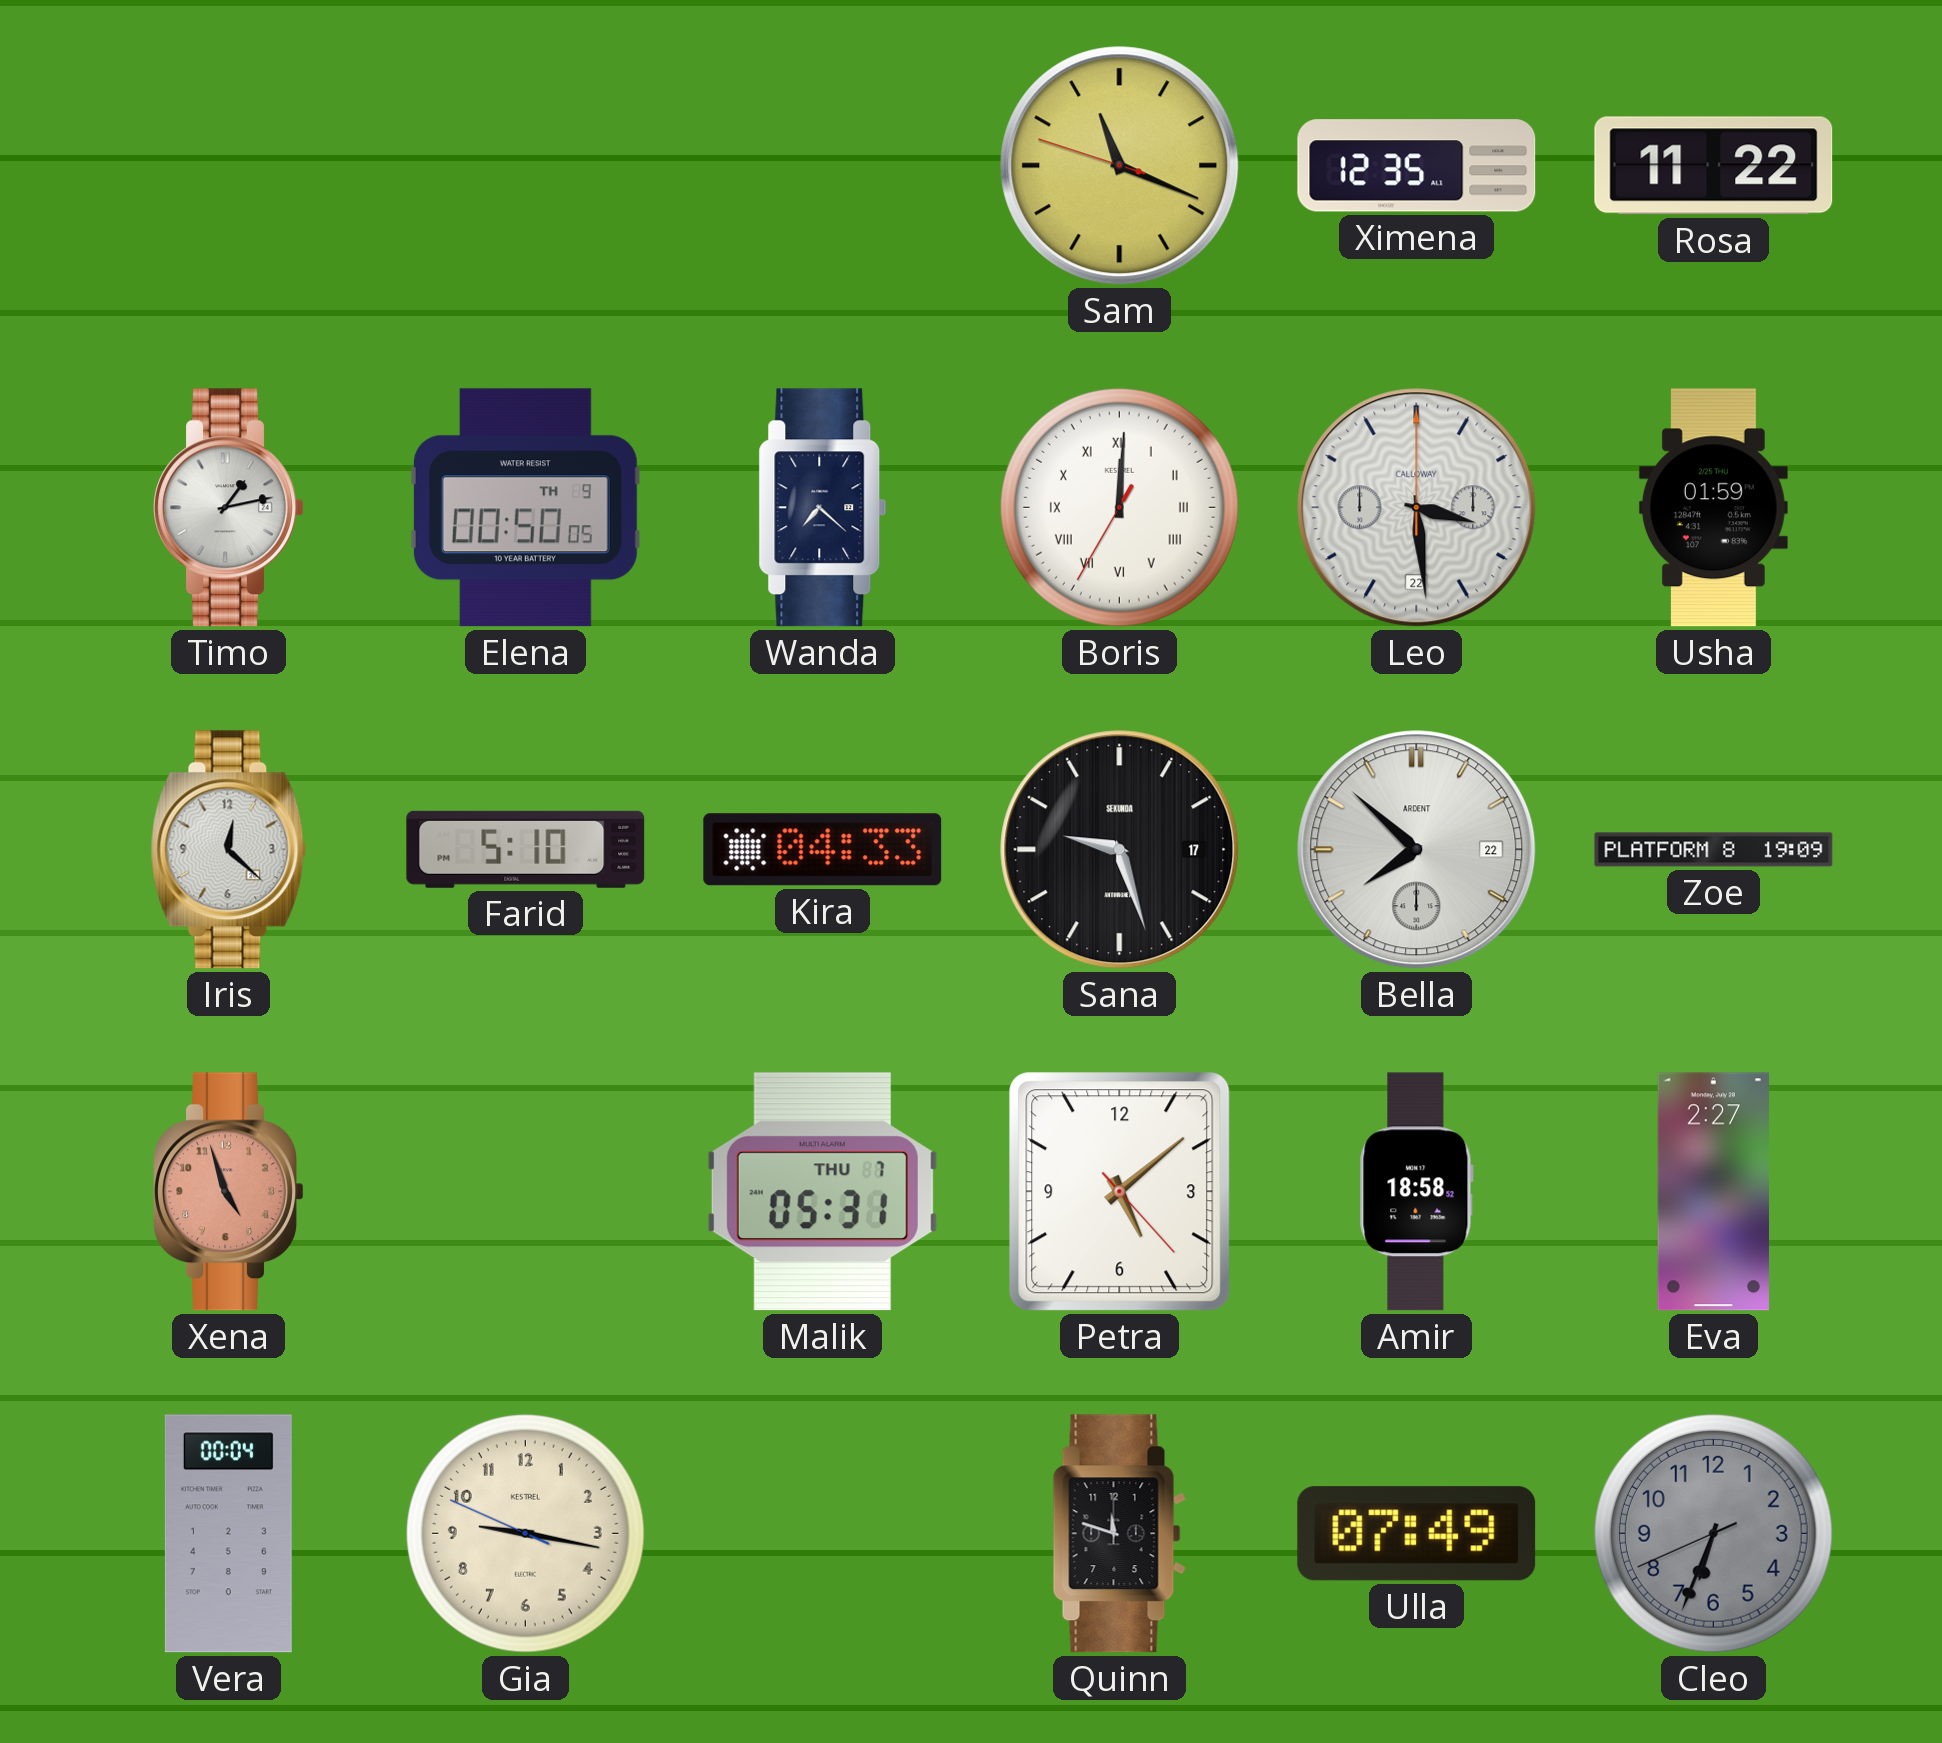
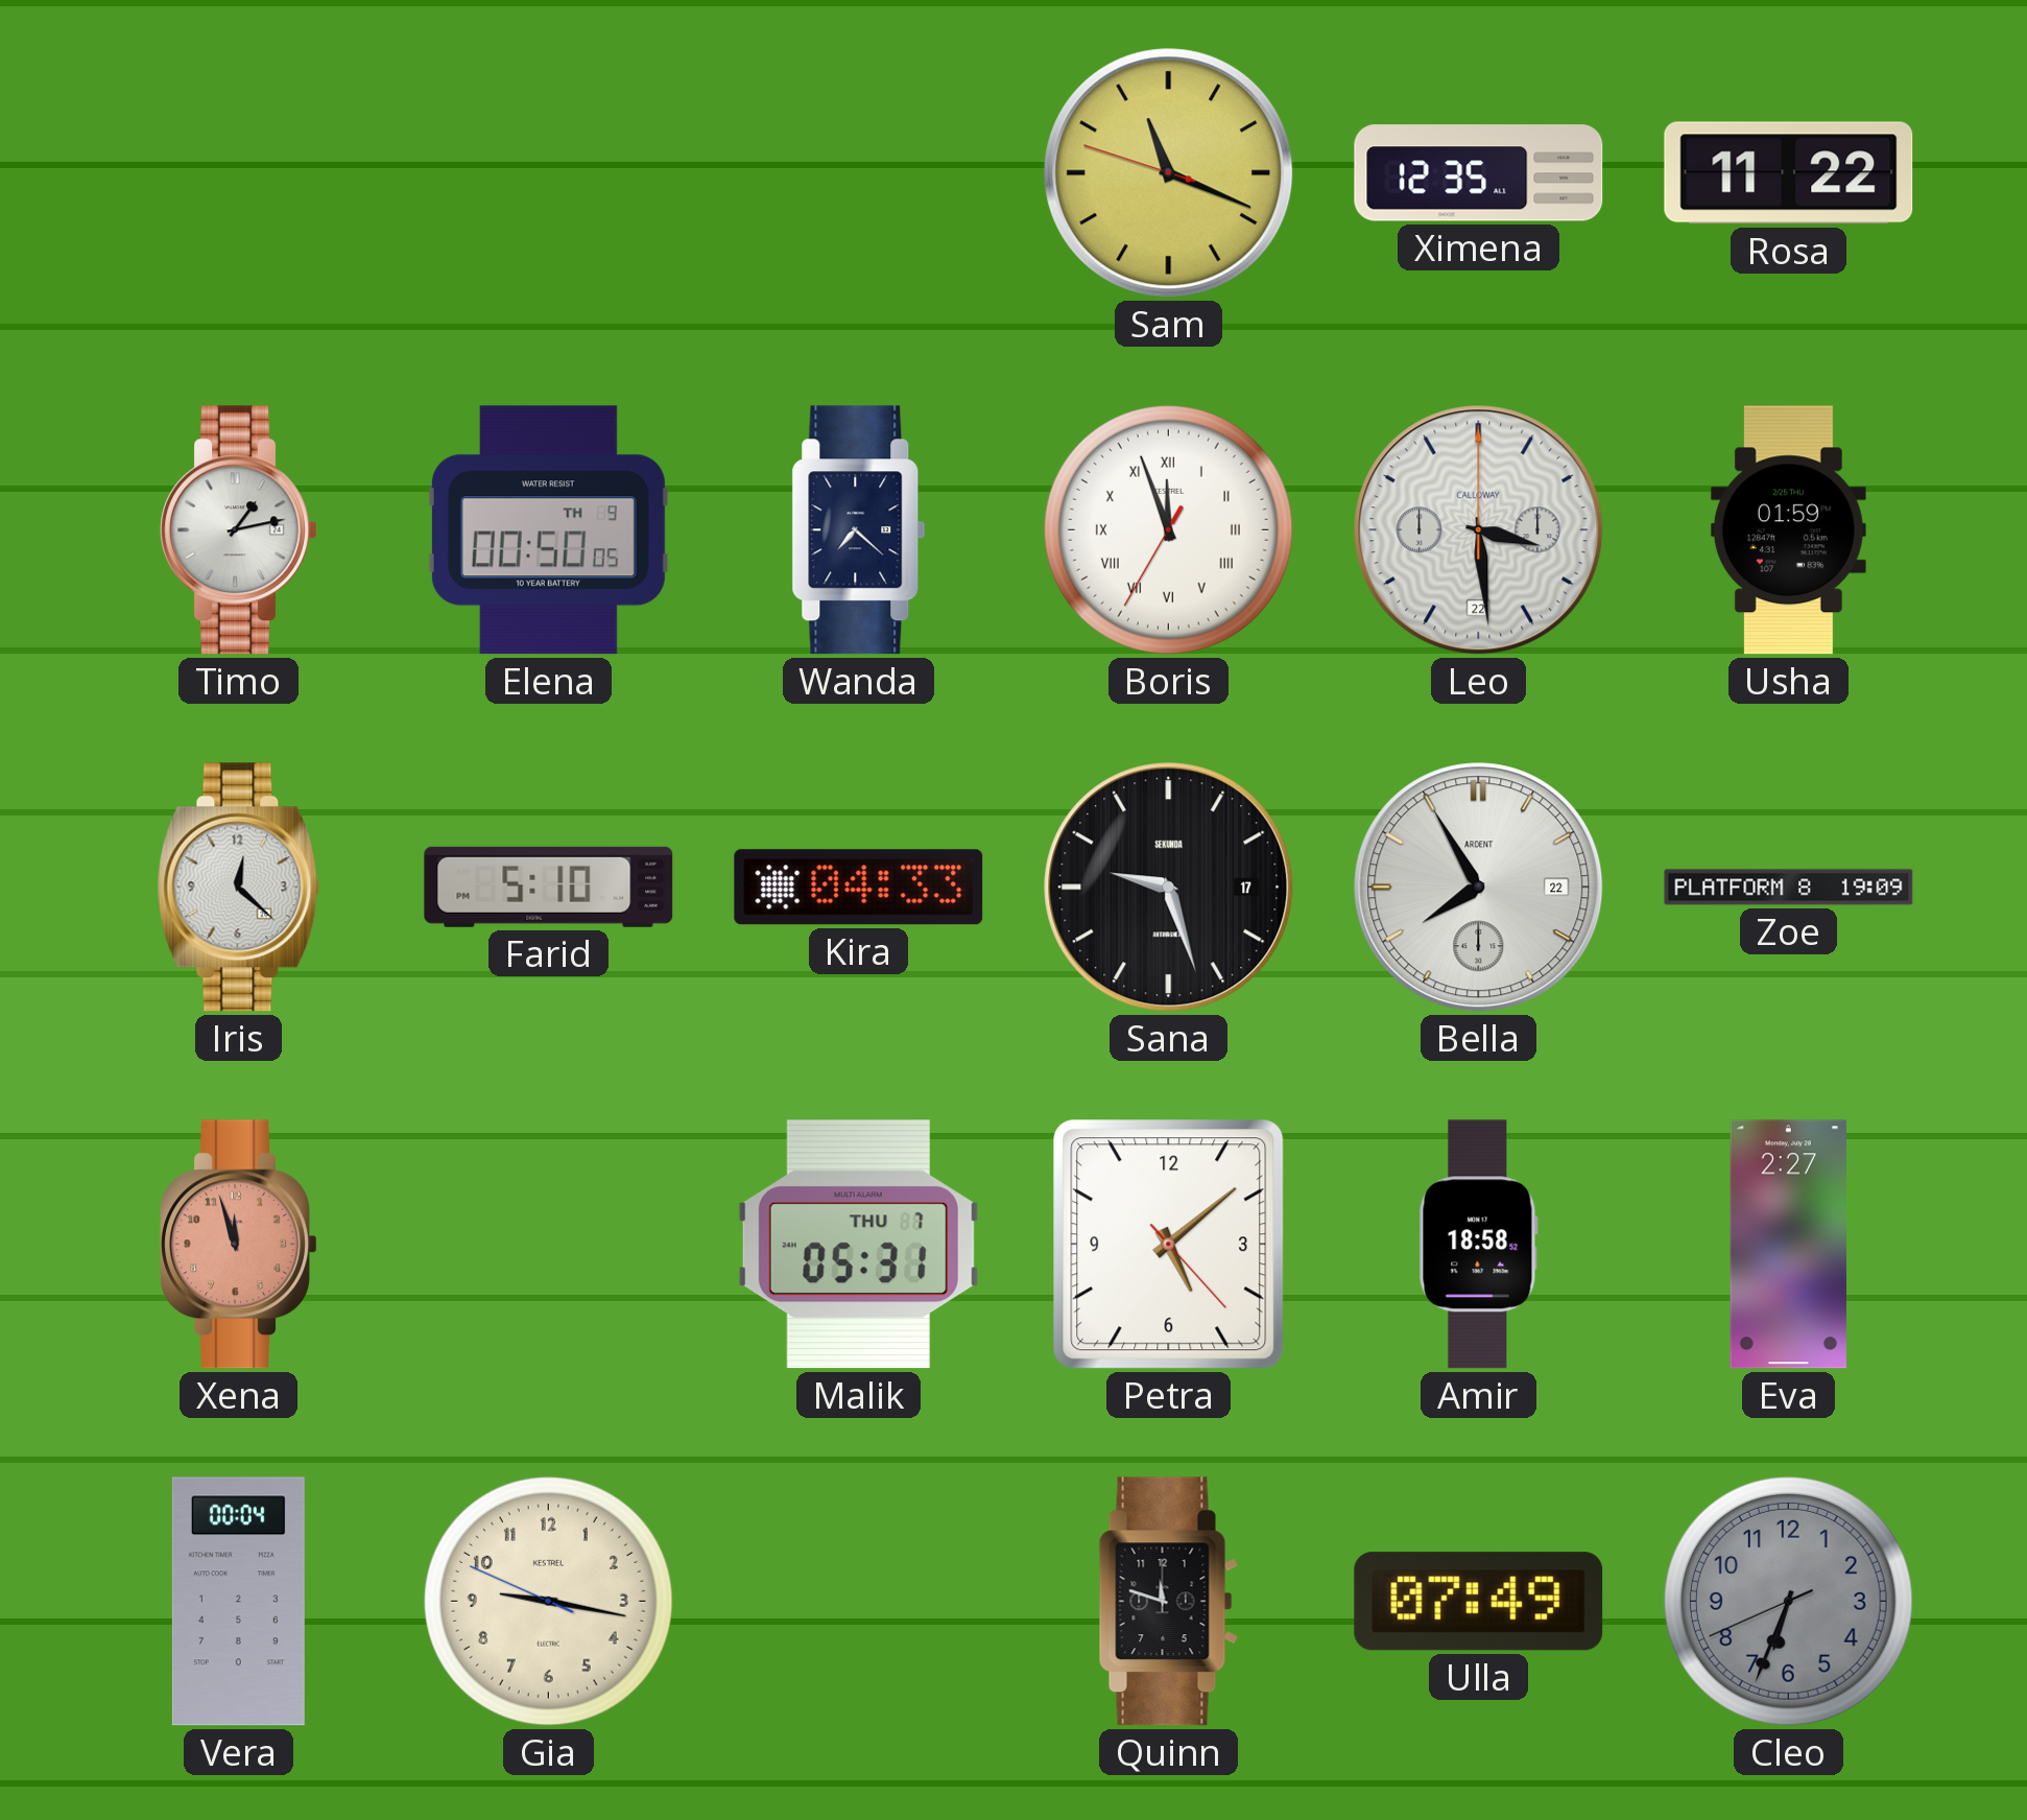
Boris: 12:00 -> 11:56 (1168, 529)
Bella: 7:52 -> 7:55 (1479, 888)
Xena: 4:57 -> 11:57 (239, 1245)
